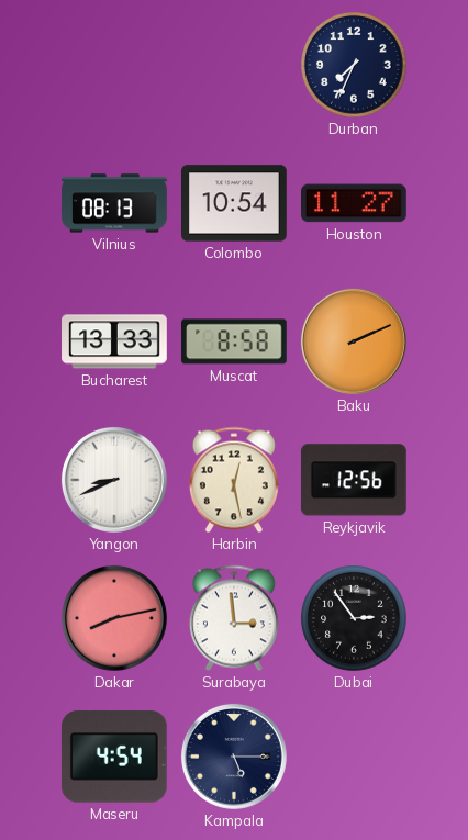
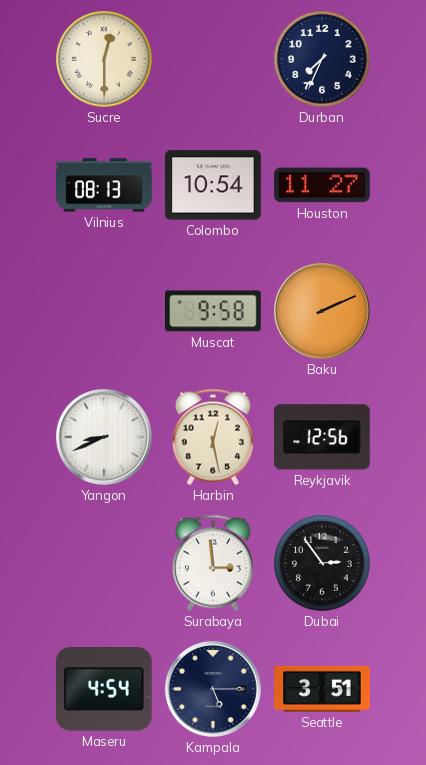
Sucre: none -> 12:30 (104, 59)
Bucharest: 13:33 -> none (114, 341)
Muscat: 8:58 -> 9:58 (214, 311)
Dakar: 8:13 -> none (114, 618)
Seattle: none -> 3:51 (322, 689)
